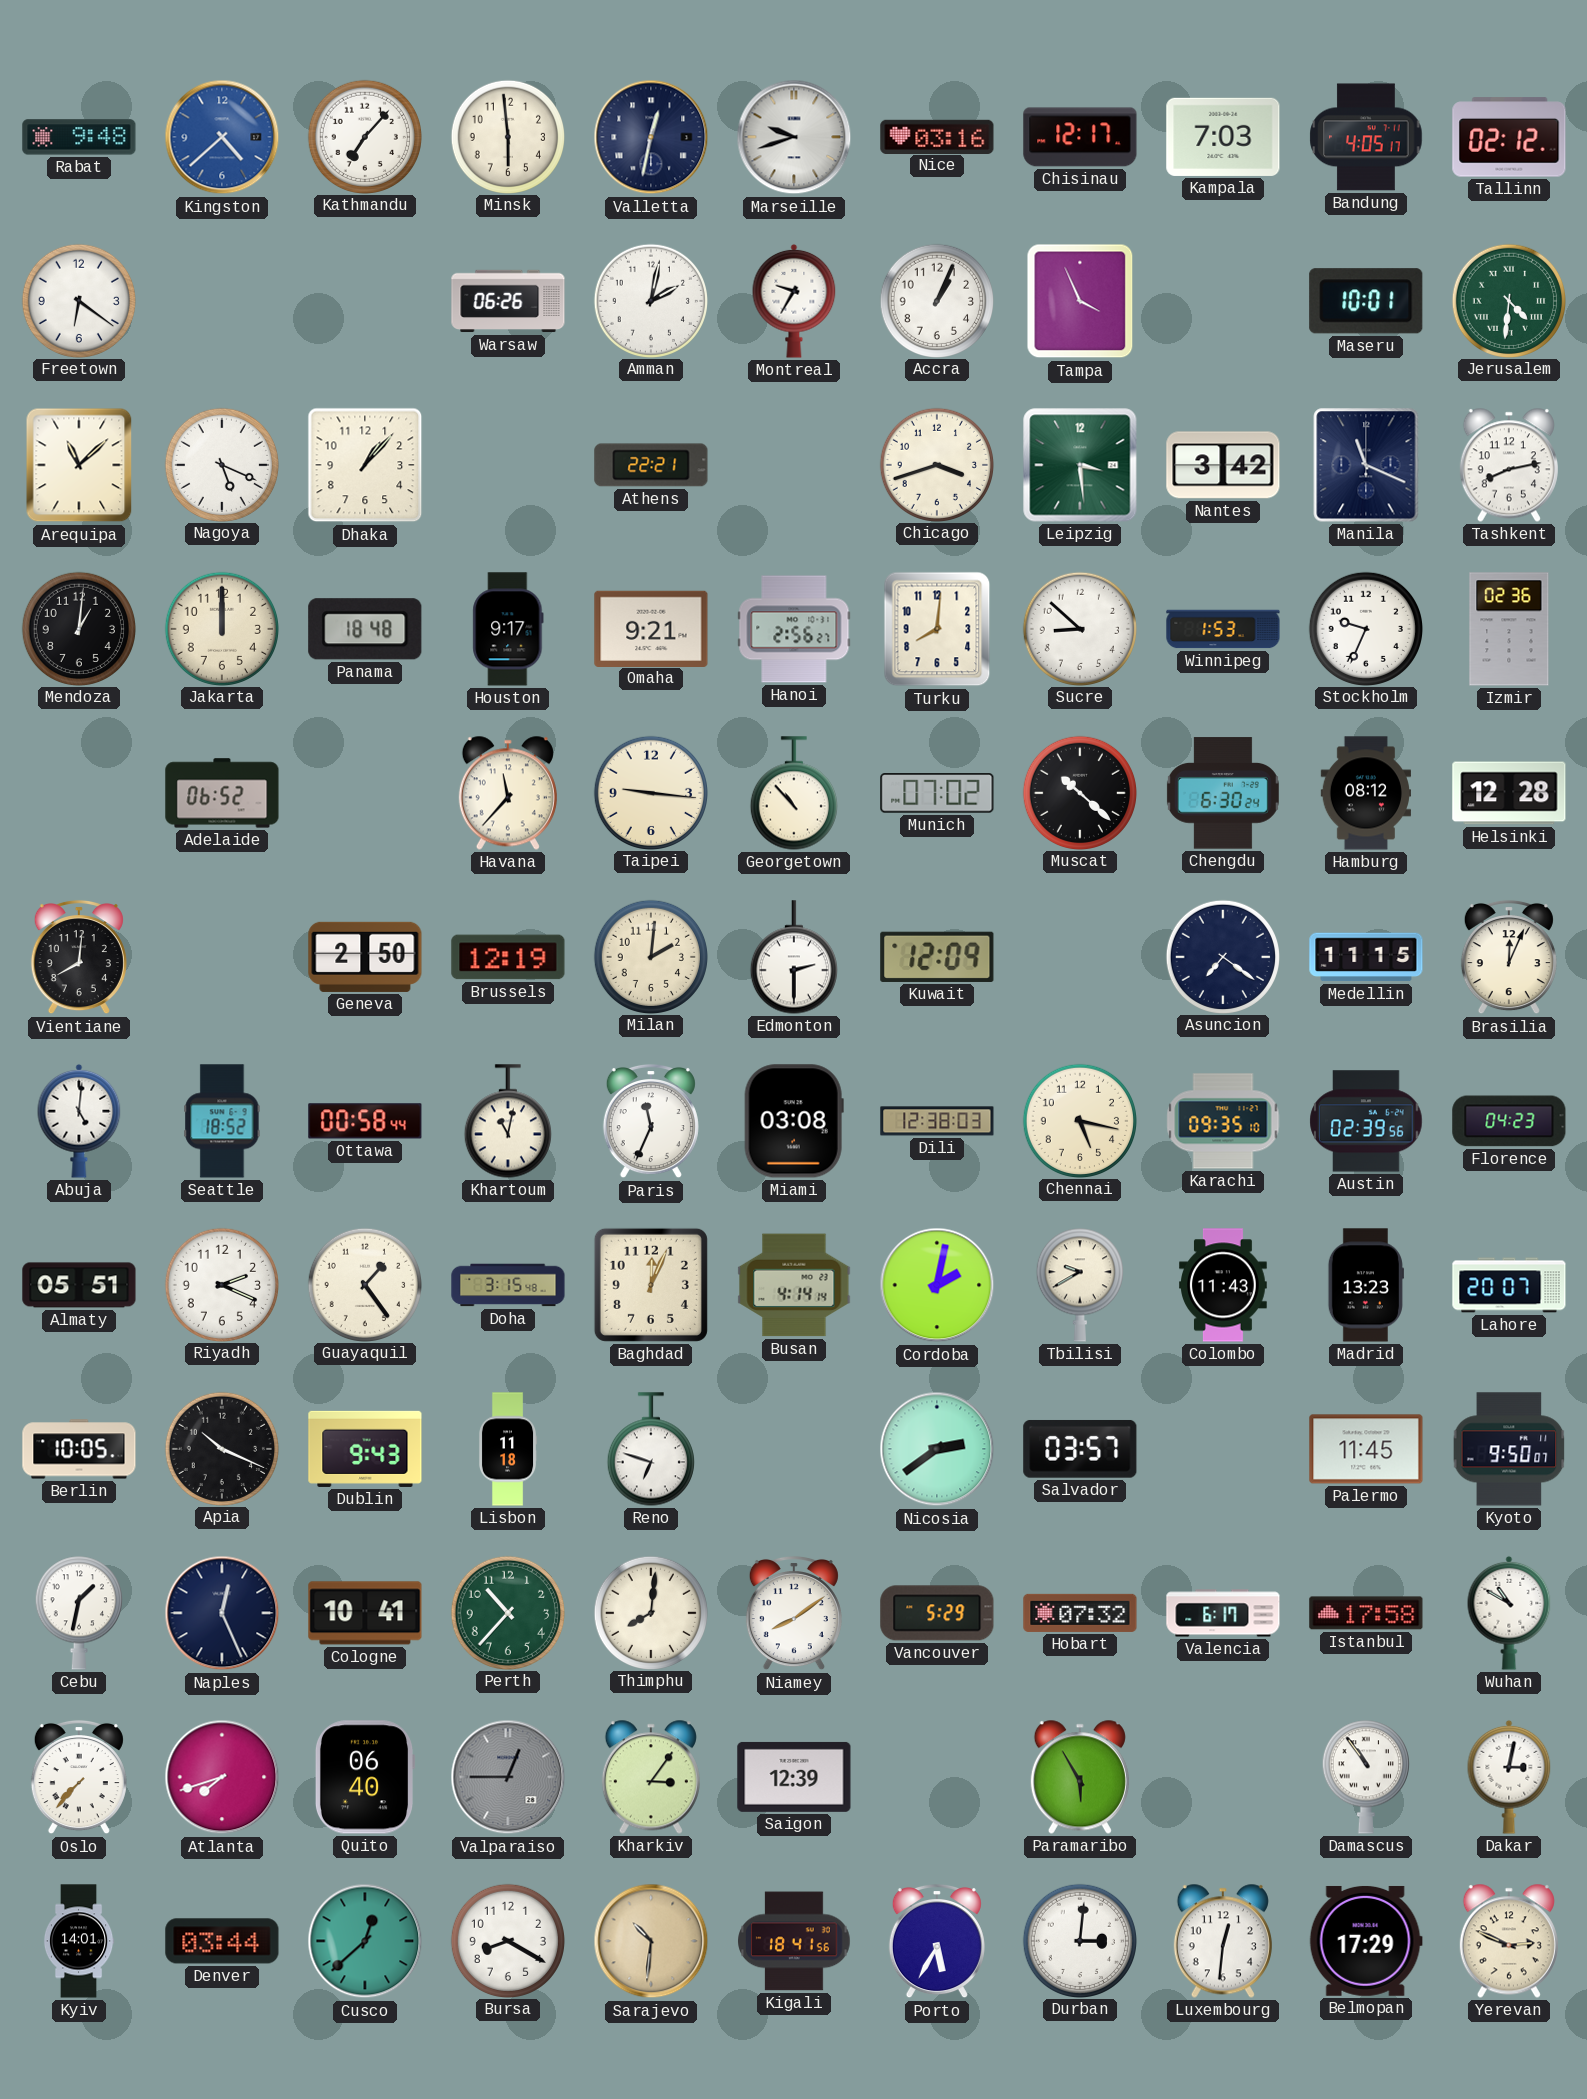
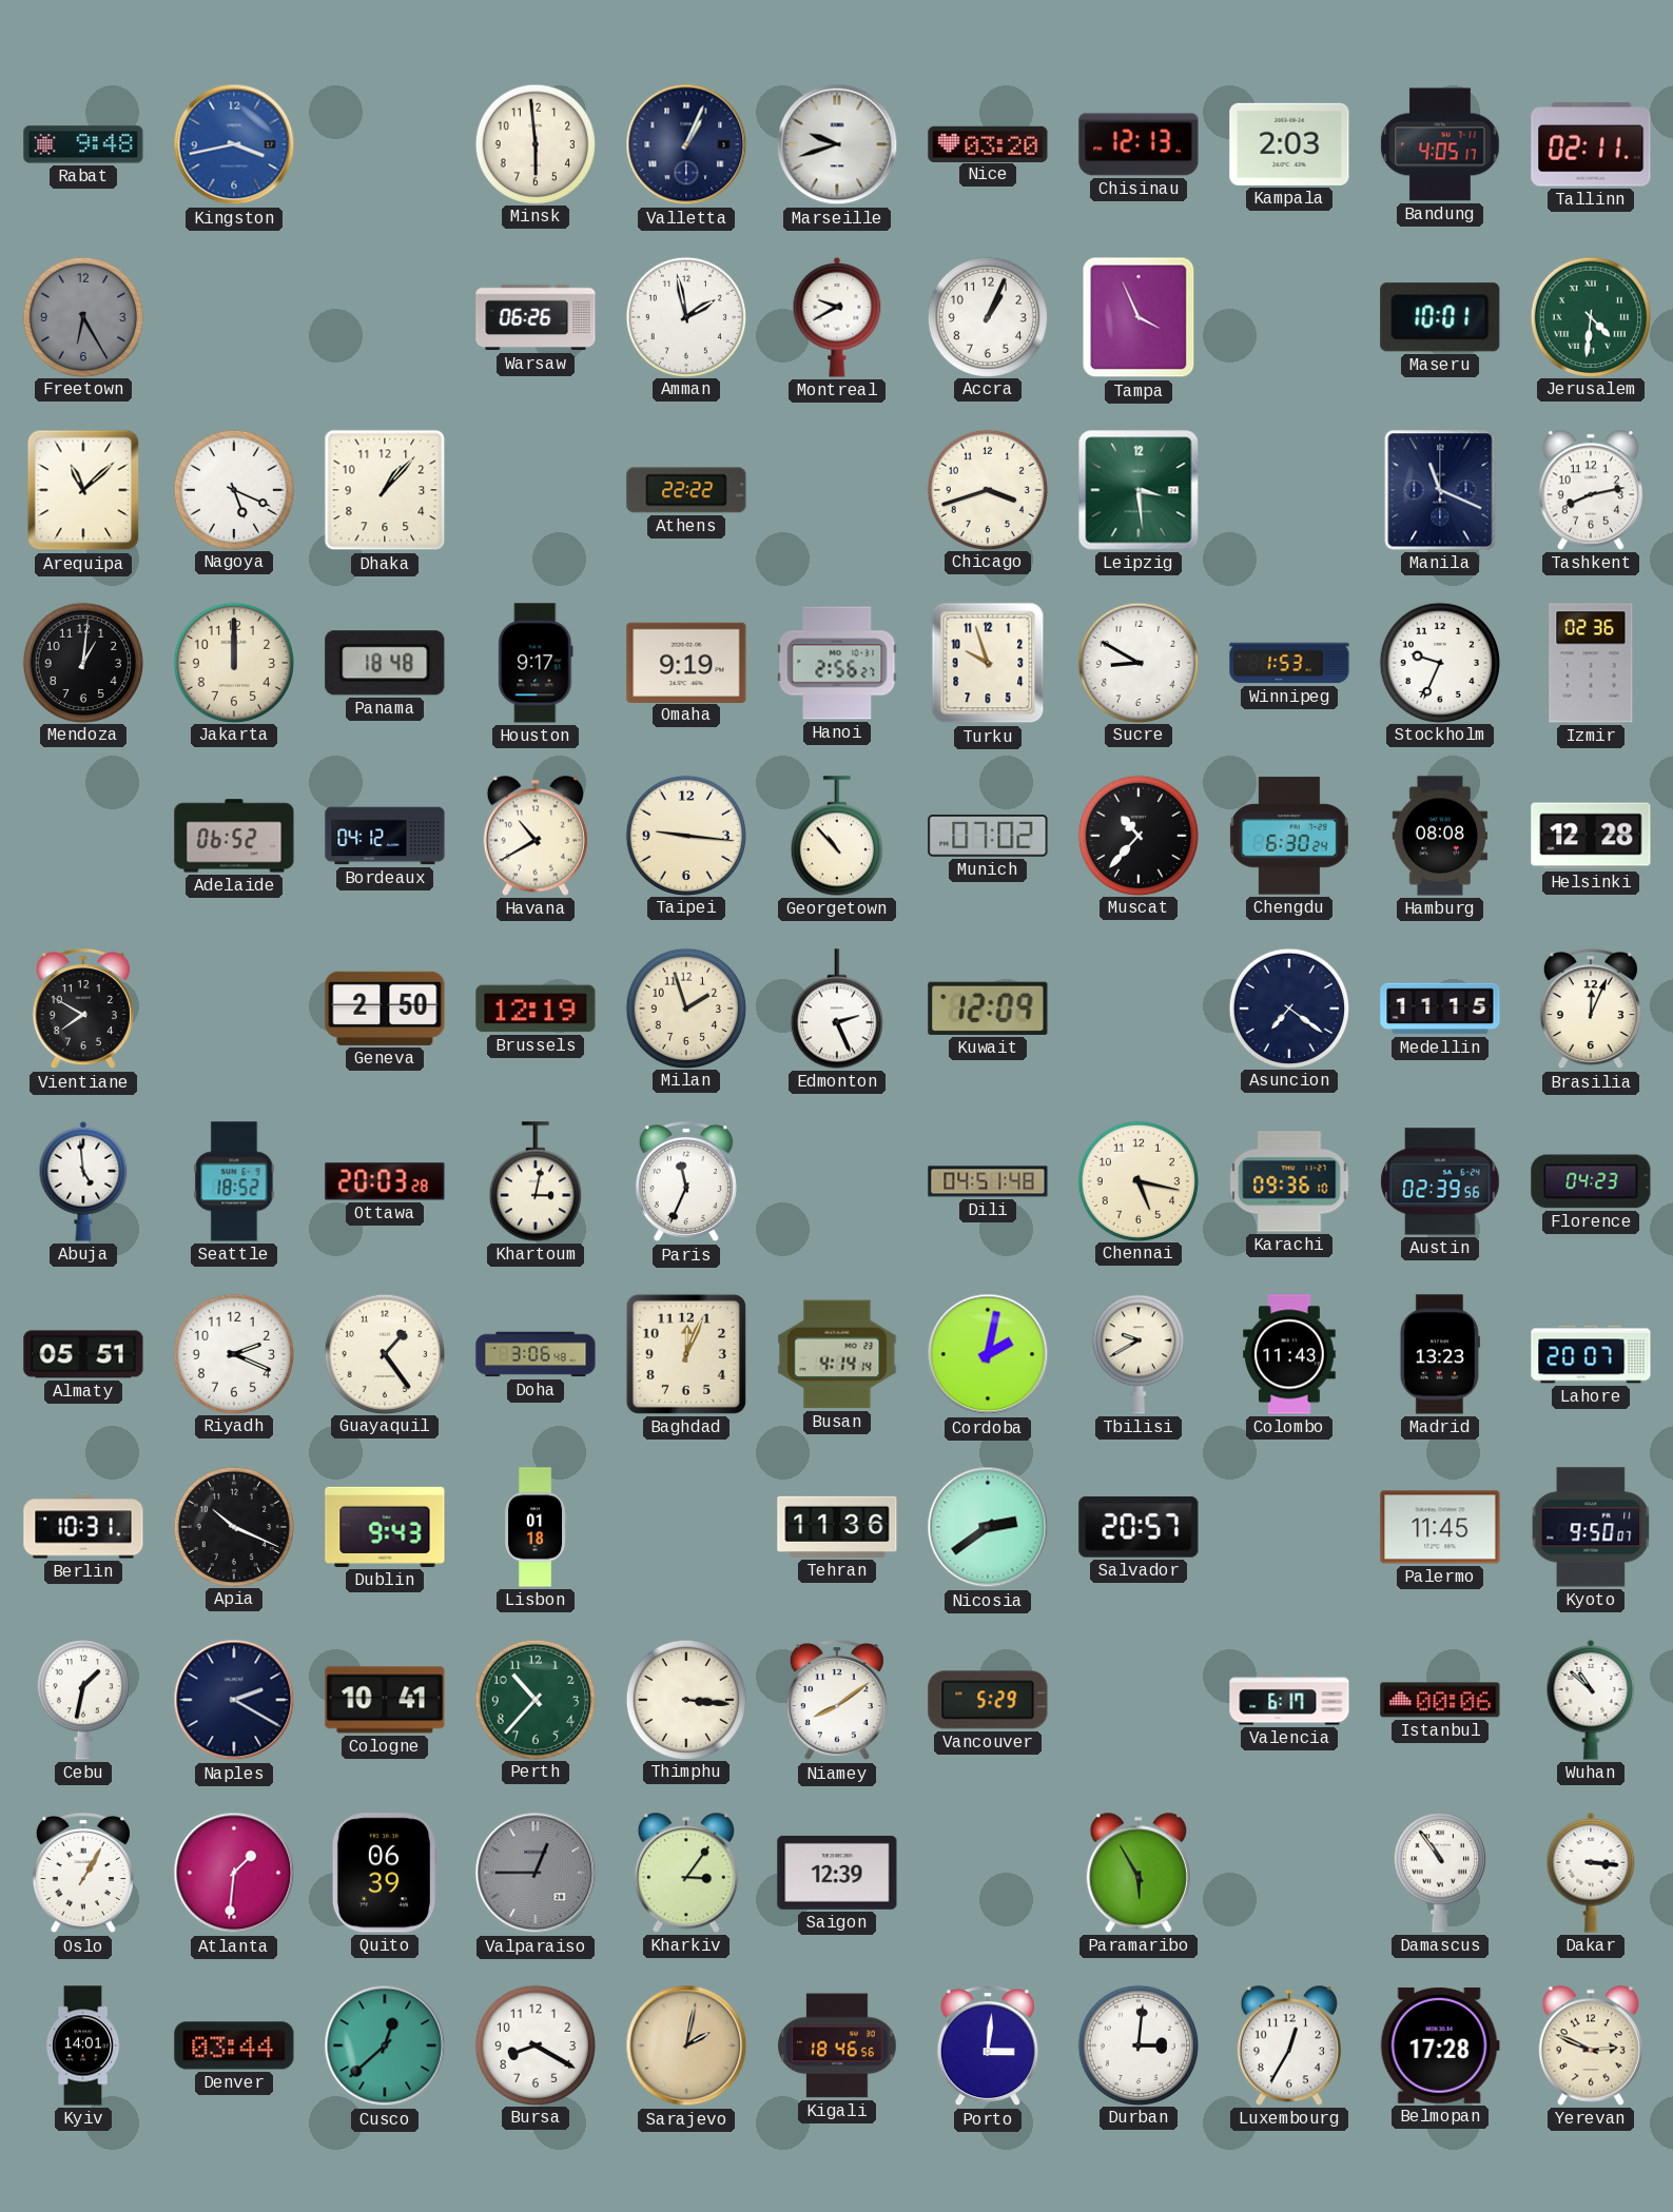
Kingston: 4:38 -> 3:43 (234, 144)
Kathmandu: 7:07 -> none (364, 136)
Valletta: 12:32 -> 1:04 (686, 144)
Nice: 03:16 -> 03:20 (988, 143)
Chisinau: 12:17 -> 12:13 (1139, 144)
Kampala: 7:03 -> 2:03 (1289, 144)
Tallinn: 02:12 -> 02:11 (1591, 144)
Freetown: 6:21 -> 6:25 (82, 316)
Freetown dial: white -> grey (82, 316)
Amman: 2:02 -> 1:58 (685, 316)
Montreal: 9:35 -> 9:40 (837, 317)
Athens: 22:21 -> 22:22 (686, 490)
Nantes: 3:42 -> none (1223, 465)
Omaha: 9:21 -> 9:19 (686, 662)
Turku: 8:01 -> 9:57 (988, 663)
Sucre: 8:52 -> 8:50 (1137, 662)
Bordeaux: none -> 04:12 (385, 836)
Havana: 11:37 -> 10:40 (536, 836)
Muscat: 10:22 -> 10:37 (1137, 835)
Hamburg: 08:12 -> 08:08 (1439, 836)
Vientiane: 8:01 -> 7:50 (83, 1009)
Milan: 2:01 -> 1:57 (685, 1007)
Edmonton: 2:30 -> 2:26 (837, 1009)
Abuja: 5:01 -> 4:59 (83, 1181)
Ottawa: 00:58 -> 20:03 (385, 1181)
Khartoum: 11:02 -> 3:02 (536, 1181)
Miami: 03:08 -> none (794, 1121)
Dili: 12:38 -> 04:51 (988, 1181)
Karachi: 09:35 -> 09:36 (1289, 1181)
Doha: 3:15 -> 3:06 (536, 1354)
Berlin: 10:05 -> 10:31 (83, 1527)
Lisbon: 11:18 -> 01:18 (536, 1527)
Reno: 6:48 -> none (651, 1449)
Tehran: none -> 11:36 (837, 1527)
Salvador: 03:57 -> 20:57 (1139, 1527)
Naples: 12:26 -> 2:20 (234, 1700)
Thimphu: 8:01 -> 3:16 (685, 1699)
Hobart: 07:32 -> none (1080, 1613)
Istanbul: 17:58 -> 00:06 (1440, 1700)
Wuhan: 10:50 -> 10:52 (1591, 1700)
Oslo: 7:37 -> 1:05 (83, 1873)
Atlanta: 7:42 -> 1:31 (234, 1873)
Quito: 06:40 -> 06:39 (385, 1873)
Dakar: 3:02 -> 3:16 (1591, 1873)
Sarajevo: 10:31 -> 2:02 (686, 2045)
Kigali: 18:41 -> 18:46 (837, 2045)
Porto: 5:35 -> 3:01 (988, 2045)
Luxembourg: 12:31 -> 12:35 (1289, 2045)
Belmopan: 17:29 -> 17:28 (1440, 2045)
